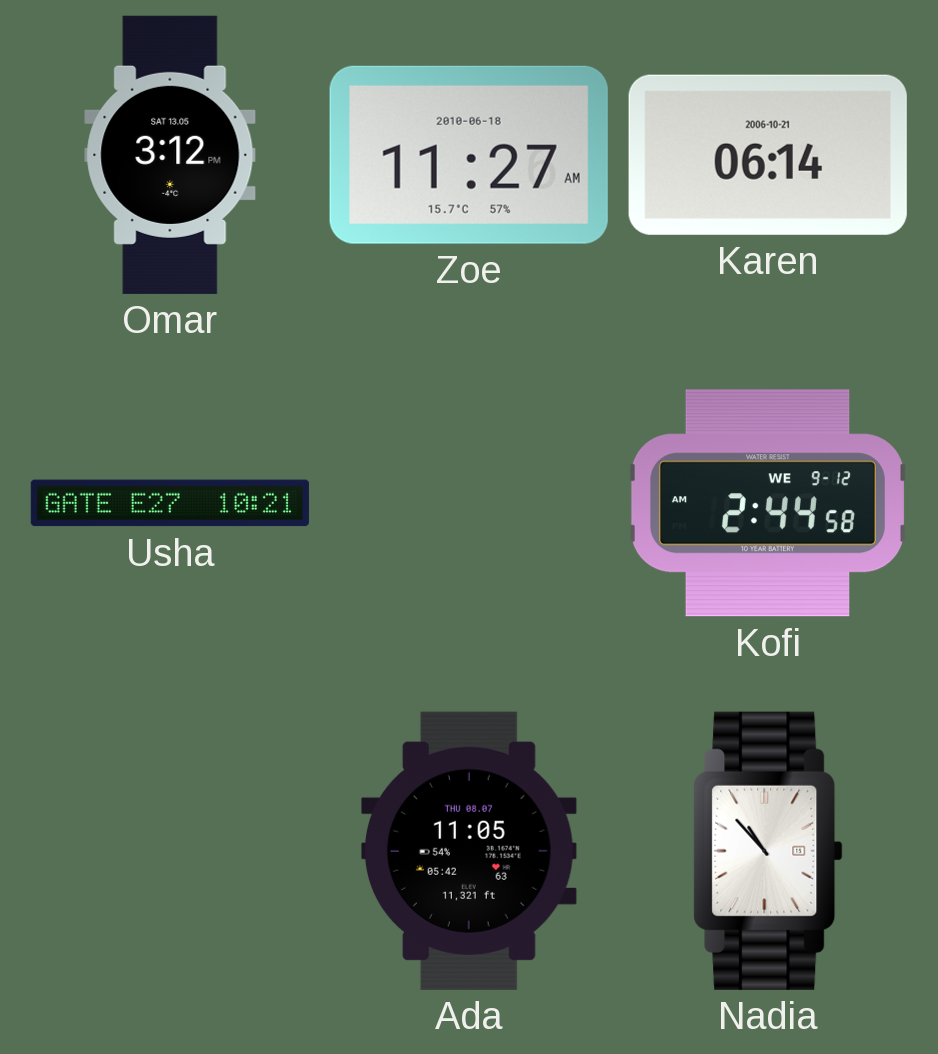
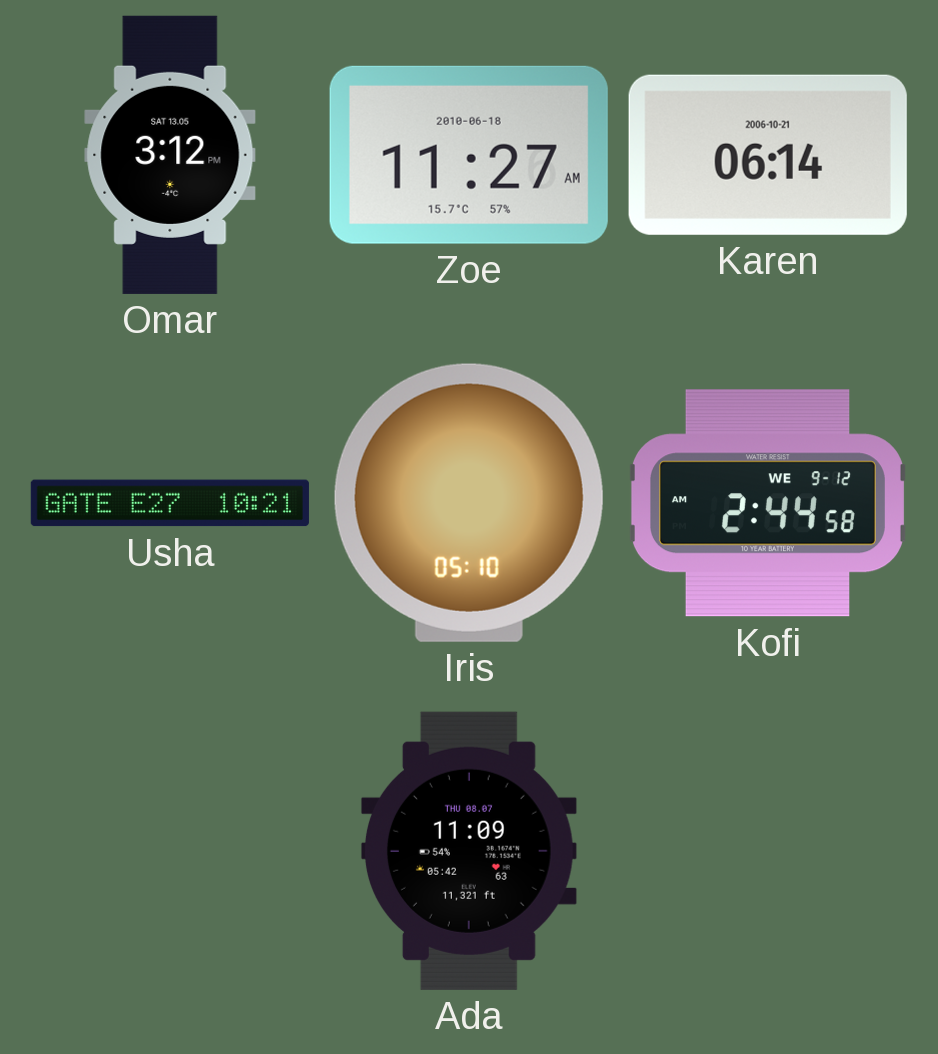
Iris: none -> 05:10 (469, 503)
Ada: 11:05 -> 11:09 (469, 851)
Nadia: 10:53 -> none (768, 851)
